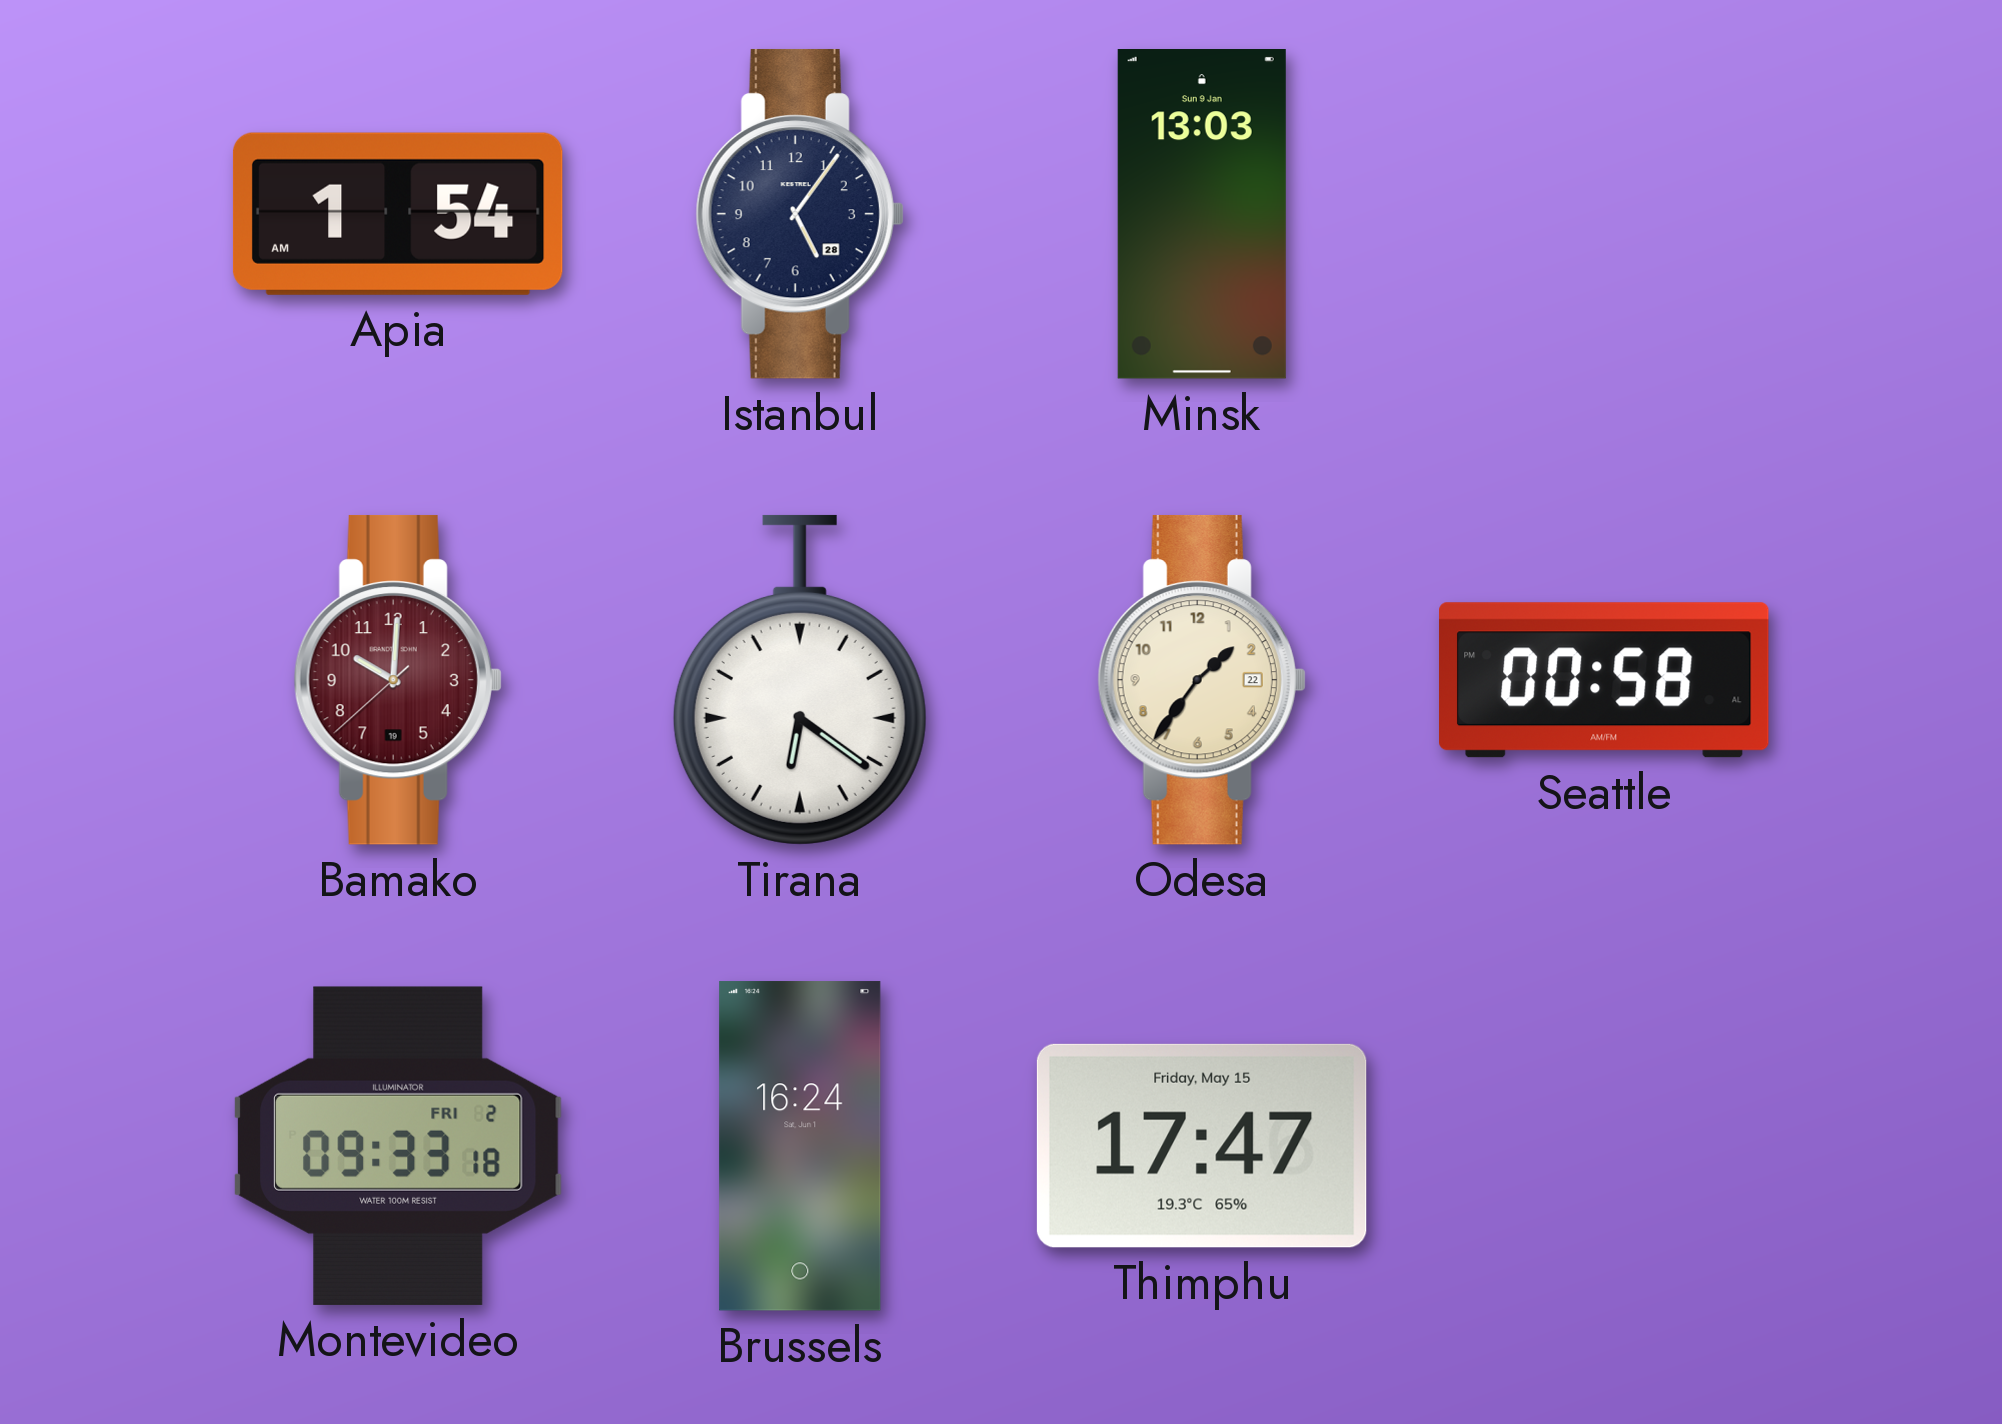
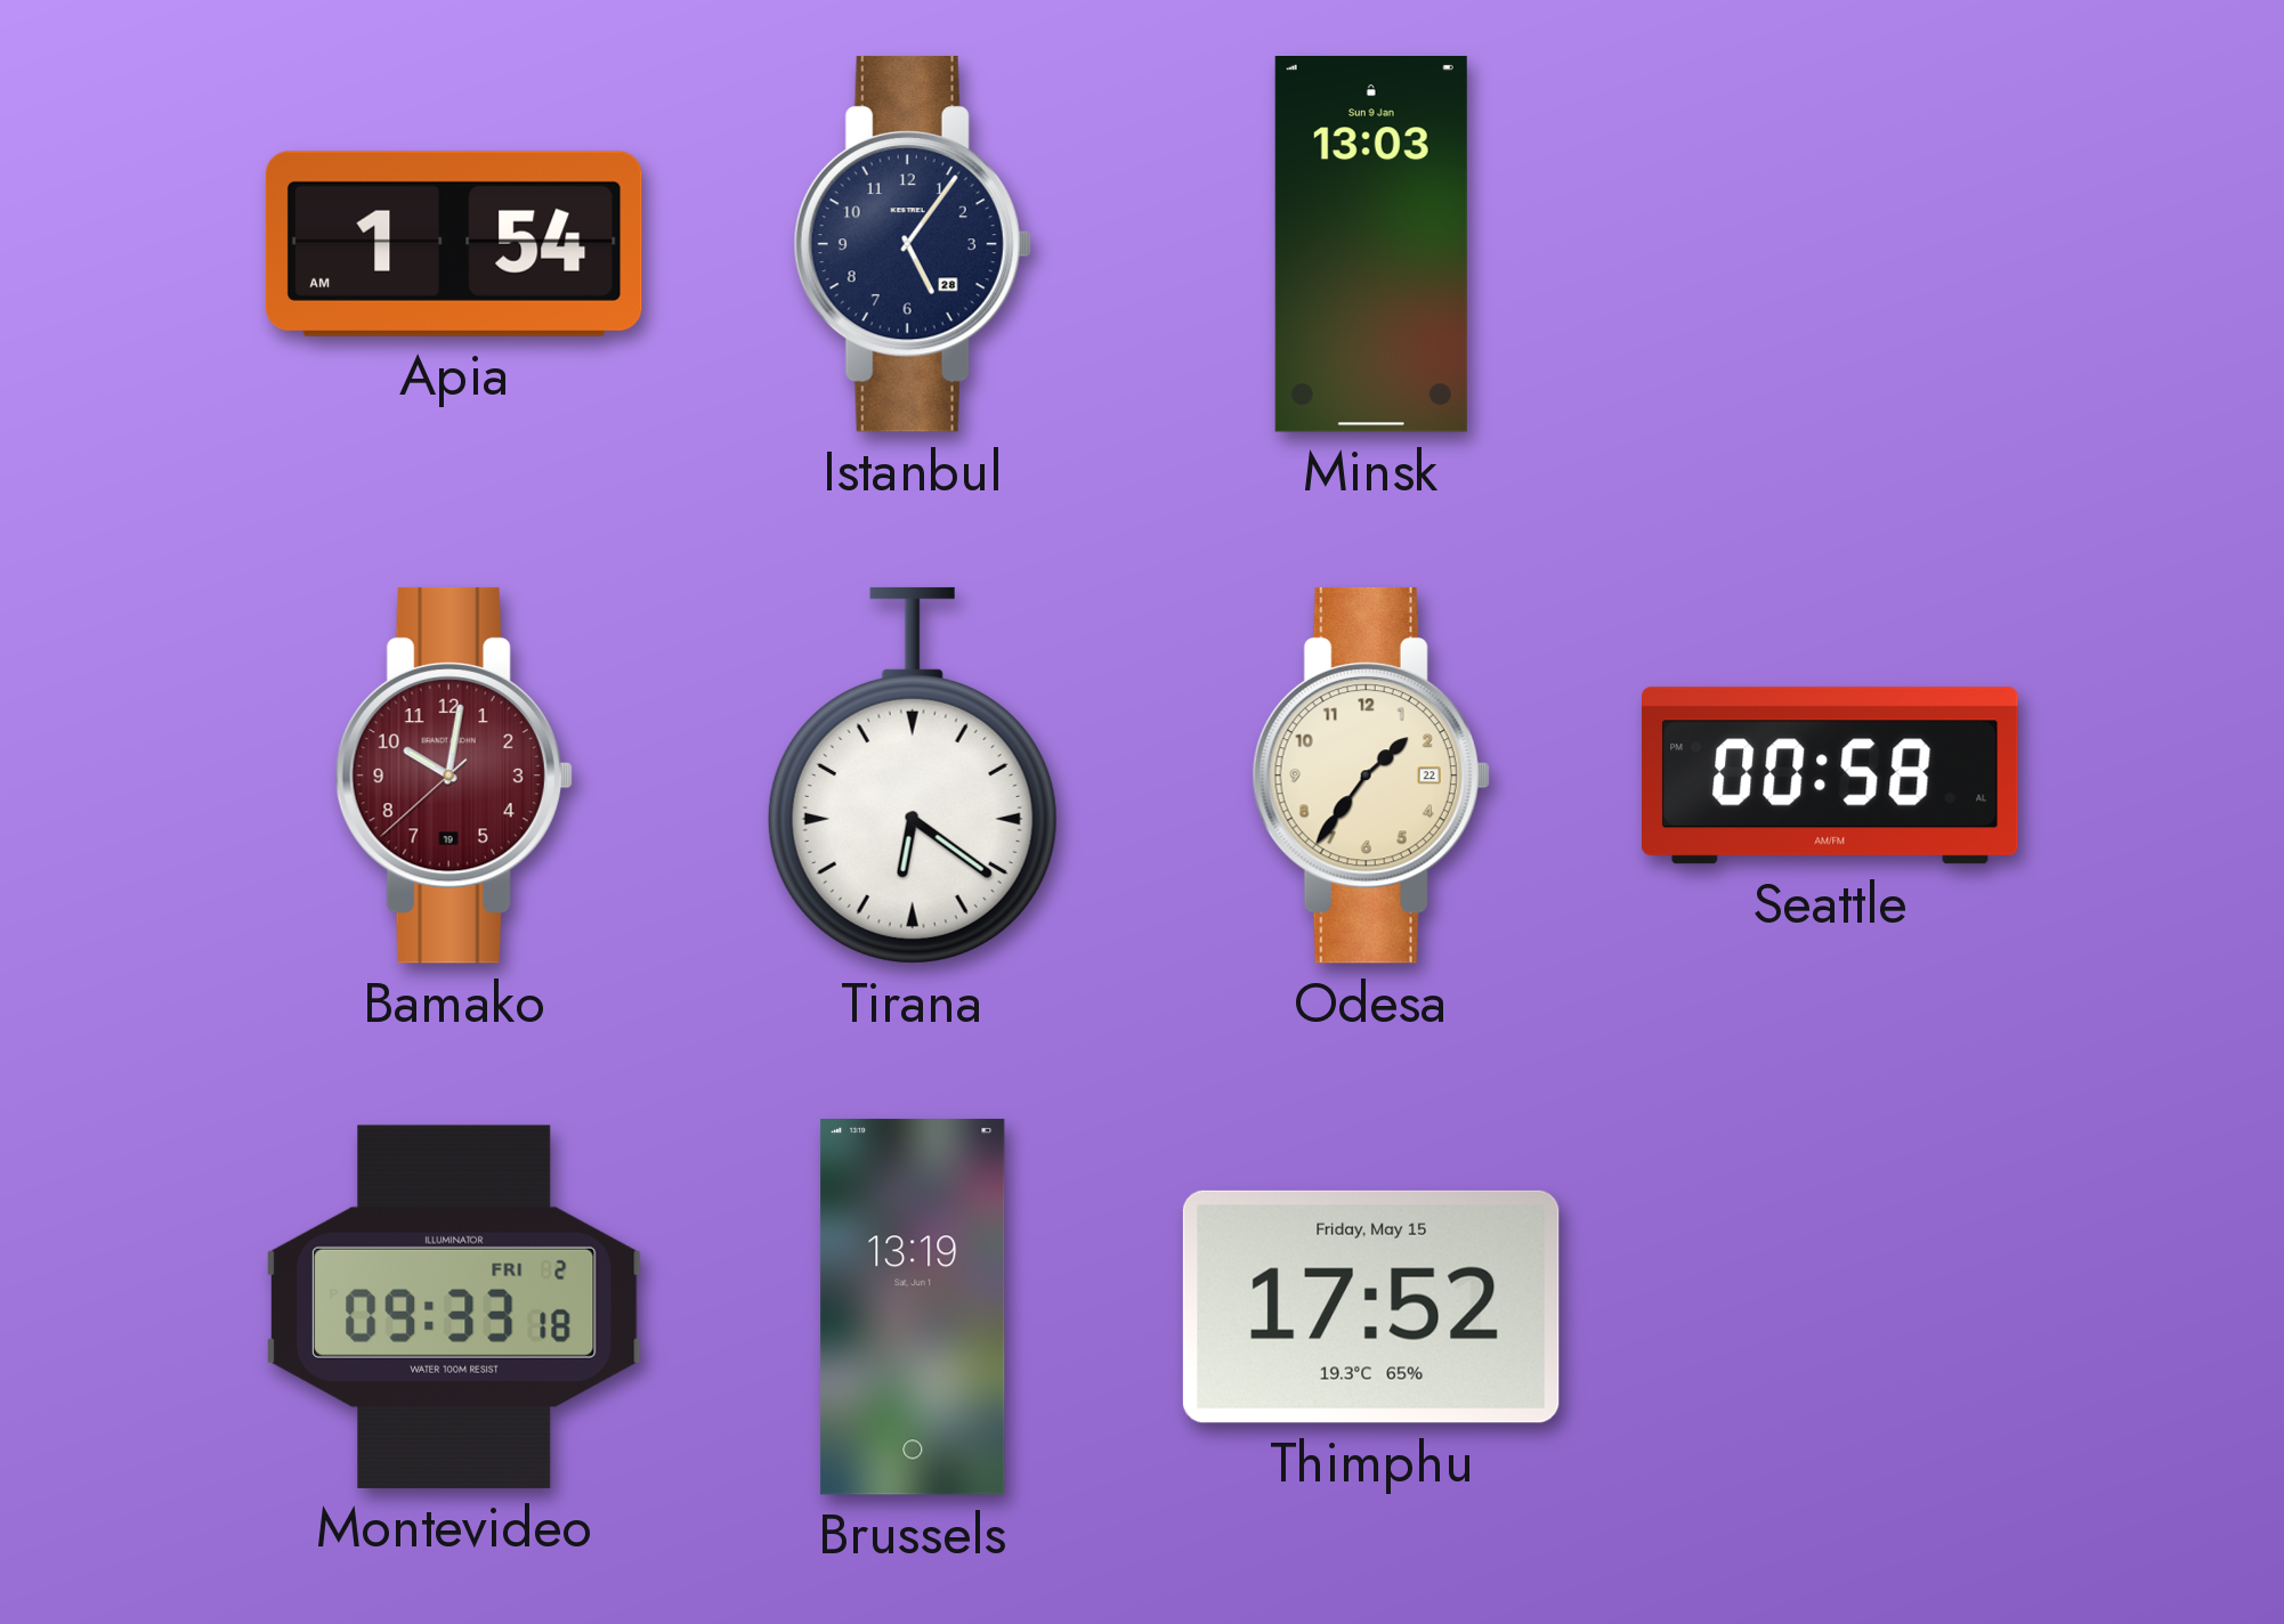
Bamako: 10:00 -> 10:01 (454, 776)
Brussels: 16:24 -> 13:19 (913, 1307)
Thimphu: 17:47 -> 17:52 (1371, 1307)
